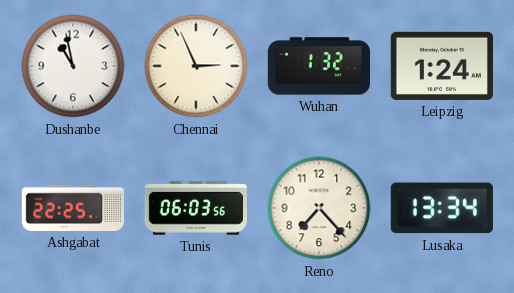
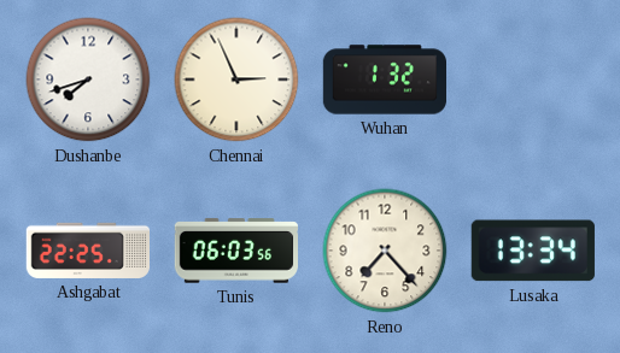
Dushanbe: 10:58 -> 7:42 (88, 80)
Leipzig: 1:24 -> none (442, 66)
